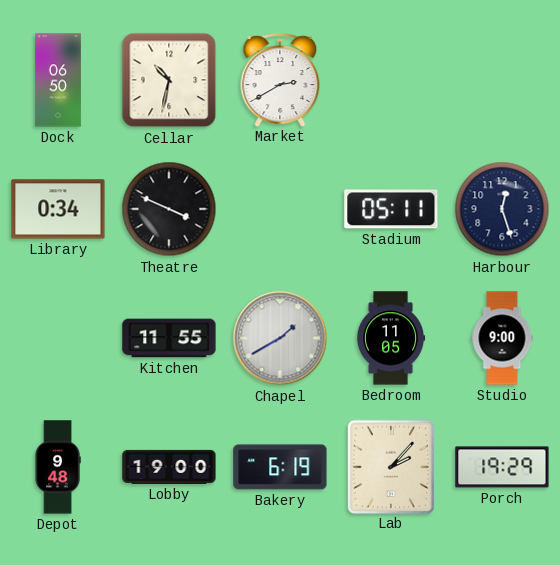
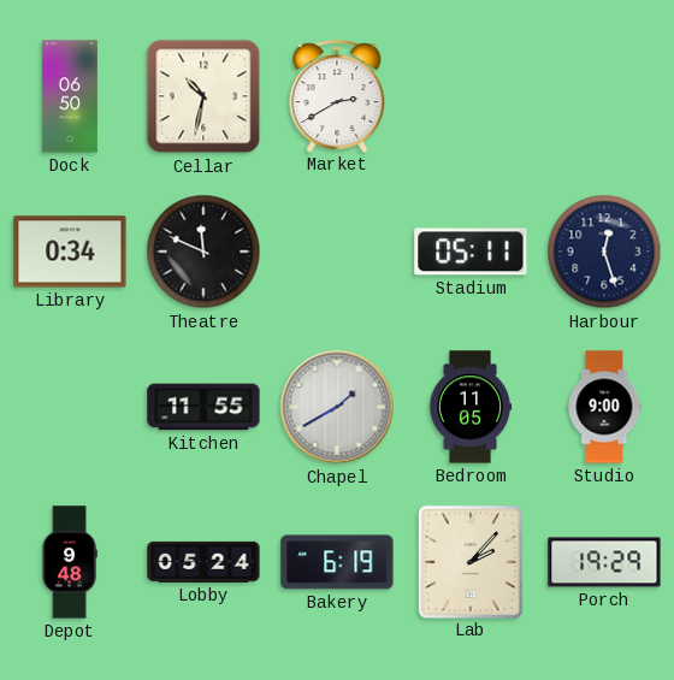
Theatre: 3:49 -> 11:49 (203, 252)
Lobby: 19:00 -> 05:24 (203, 562)
